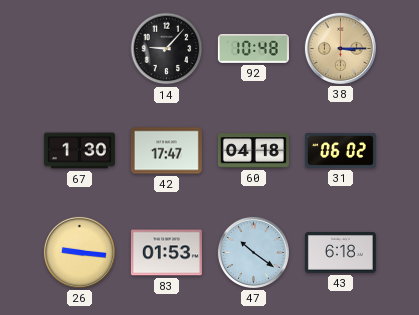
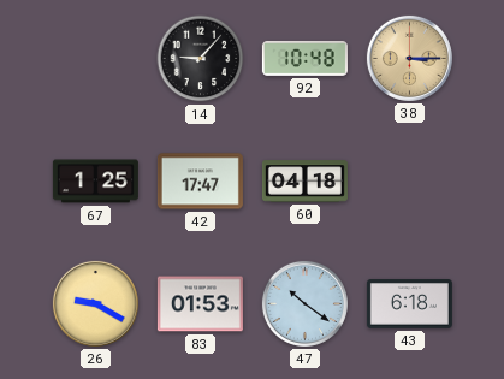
67: 1:30 -> 1:25 (95, 182)
31: 06:02 -> none (340, 151)
26: 9:16 -> 9:20 (95, 303)
